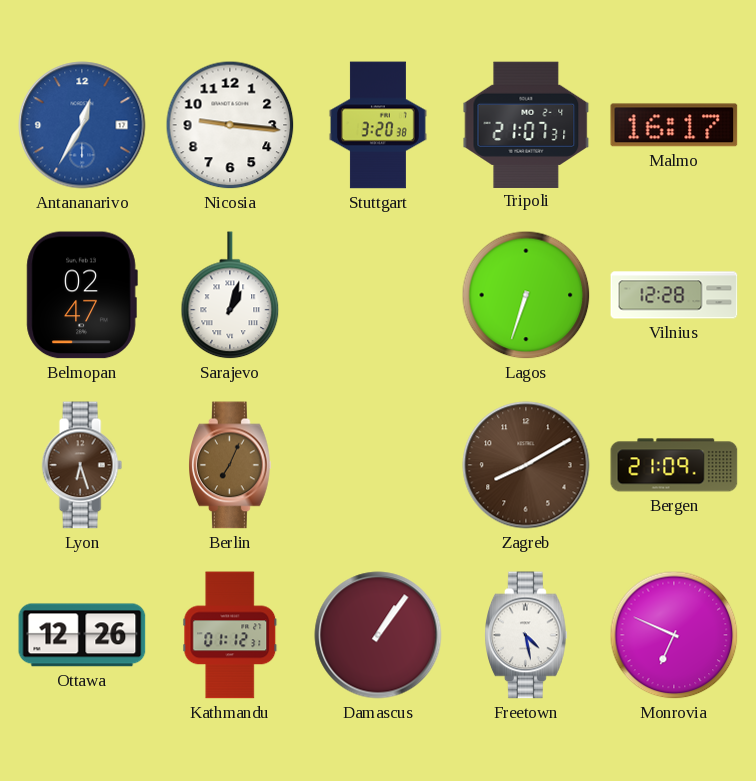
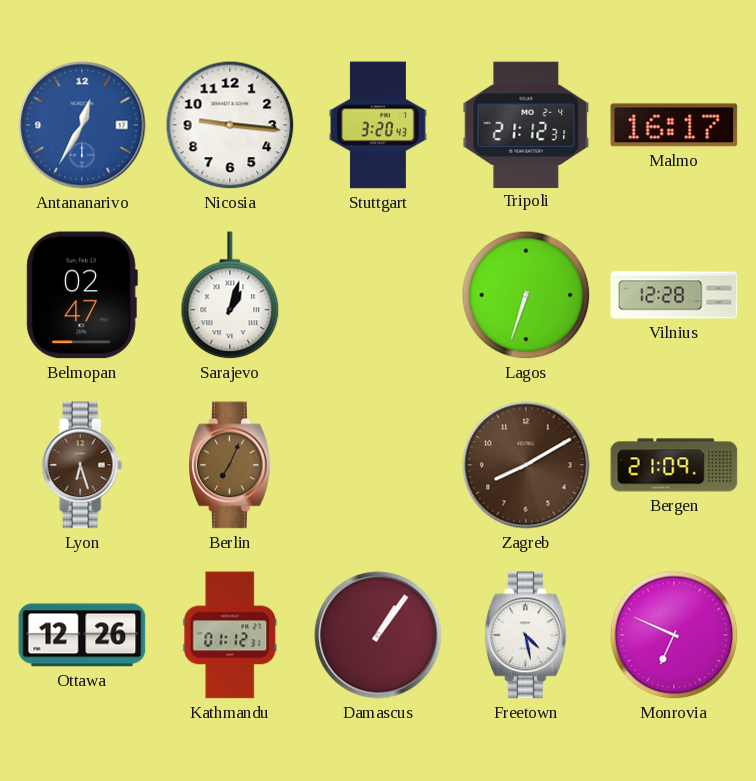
Stuttgart: 3:20:38 -> 3:20:43 (378, 125)
Tripoli: 21:07 -> 21:12 (526, 124)
